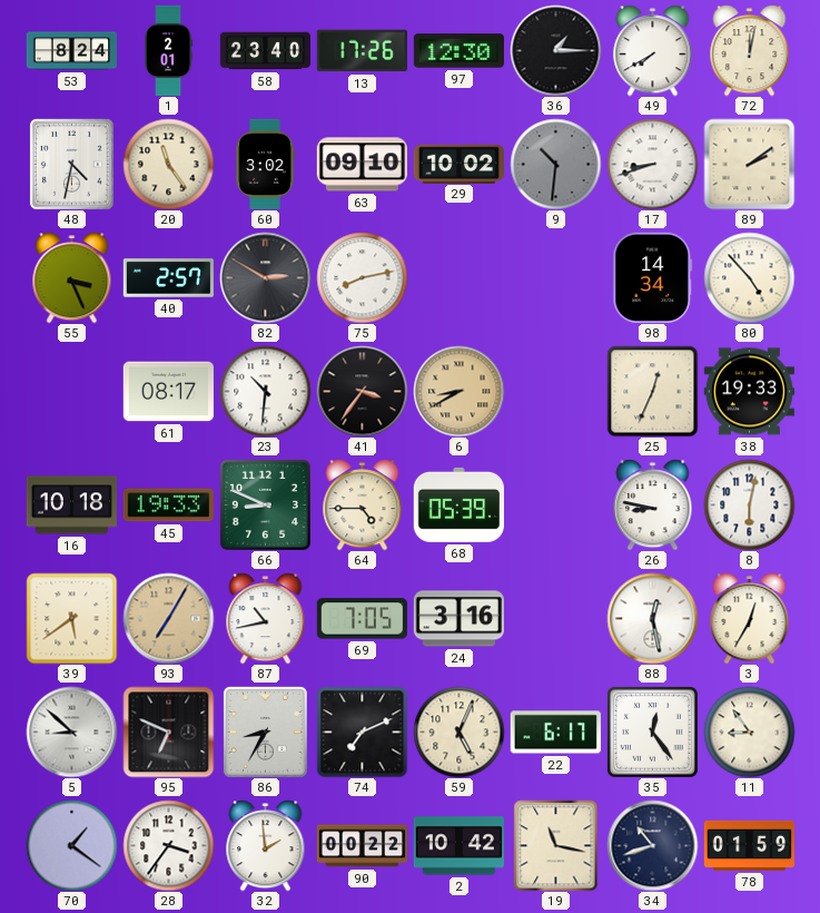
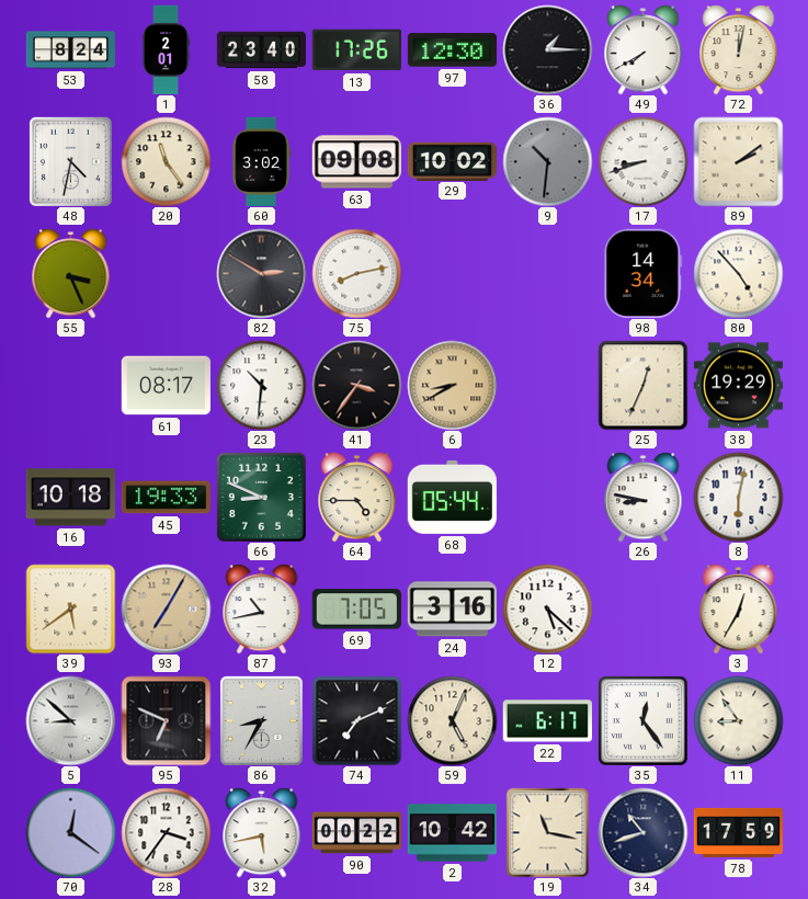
63: 09:10 -> 09:08 (356, 162)
40: 2:57 -> none (168, 278)
38: 19:33 -> 19:29 (738, 386)
68: 05:39 -> 05:44 (452, 497)
12: none -> 5:22 (547, 608)
88: 12:28 -> none (652, 618)
70: 1:21 -> 12:21 (70, 832)
32: 1:59 -> 5:43 (262, 832)
78: 01:59 -> 17:59 (738, 832)
